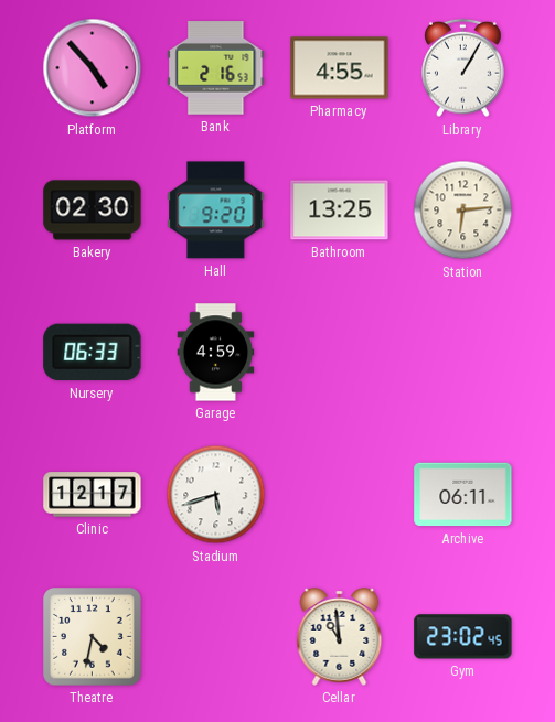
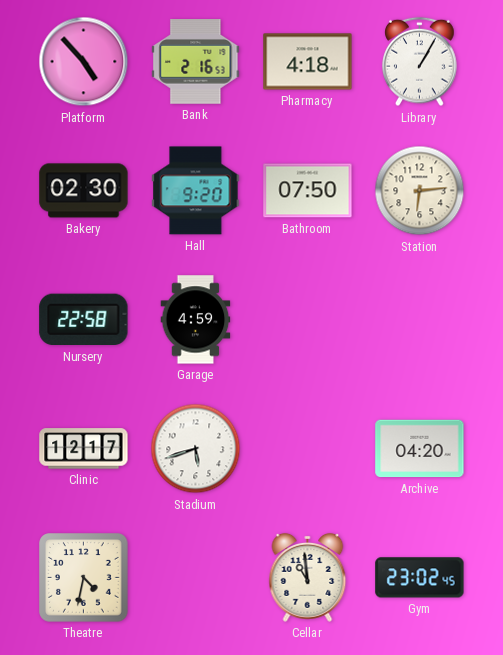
Pharmacy: 4:55 -> 4:18 (308, 62)
Bathroom: 13:25 -> 07:50 (308, 191)
Nursery: 06:33 -> 22:58 (84, 320)
Archive: 06:11 -> 04:20 (420, 449)
